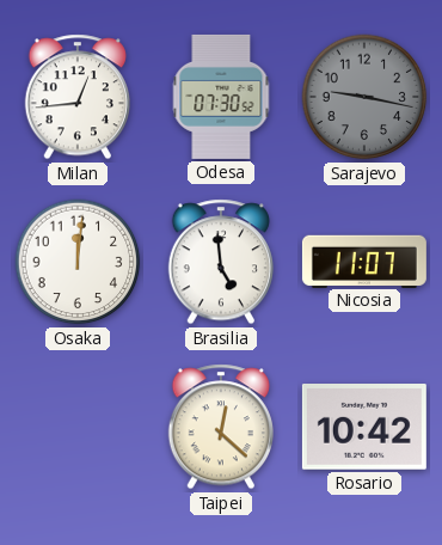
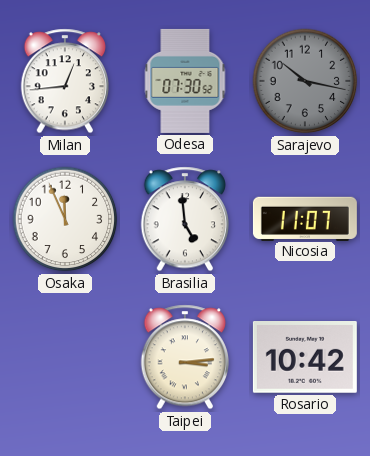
Sarajevo: 9:17 -> 10:17 (305, 81)
Osaka: 12:01 -> 11:56 (65, 219)
Taipei: 12:22 -> 3:14 (184, 357)
